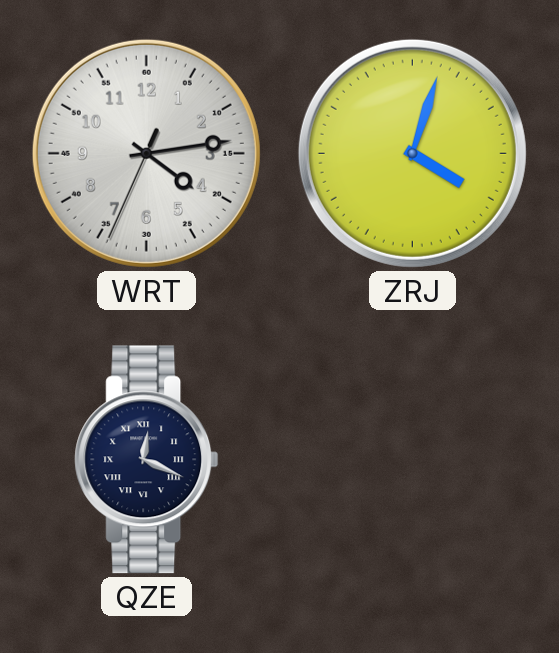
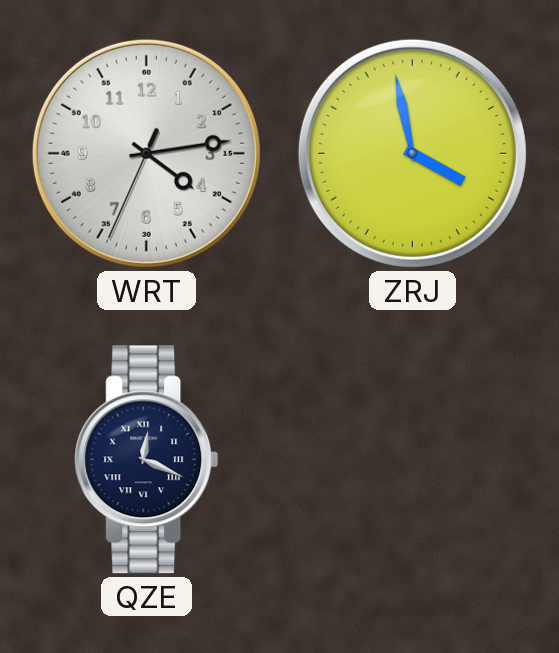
ZRJ: 4:03 -> 3:58 (412, 153)
